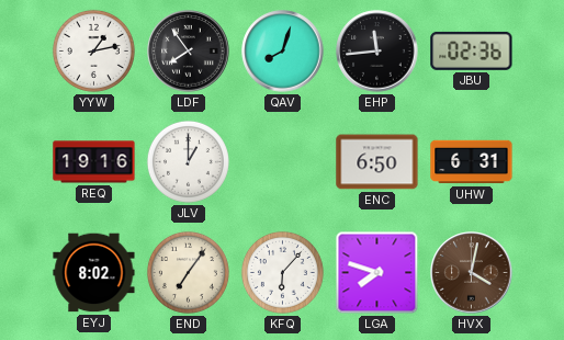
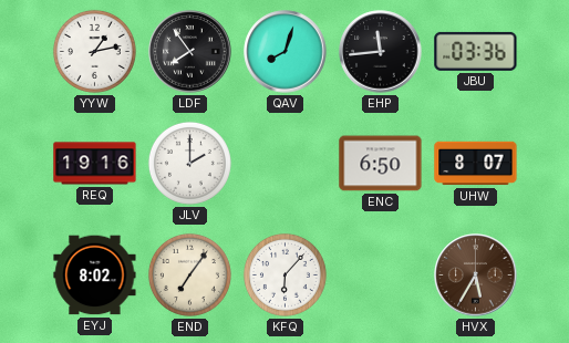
JBU: 02:36 -> 03:36 (476, 51)
JLV: 1:00 -> 2:00 (189, 163)
UHW: 6:31 -> 8:07 (476, 164)
LGA: 7:48 -> none (377, 273)
HVX: 4:02 -> 5:35 (476, 276)
